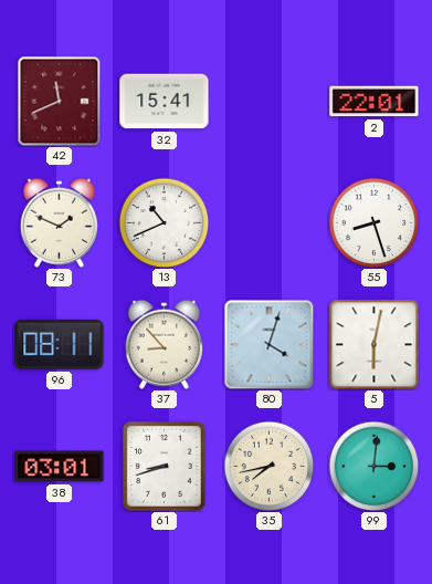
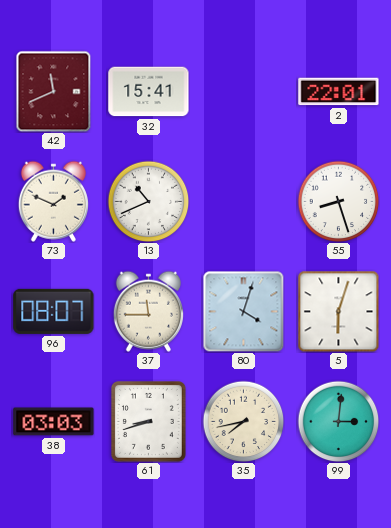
96: 08:11 -> 08:07 (54, 311)
37: 8:53 -> 11:45 (148, 311)
5: 6:02 -> 6:03 (338, 311)
38: 03:01 -> 03:03 (54, 422)
